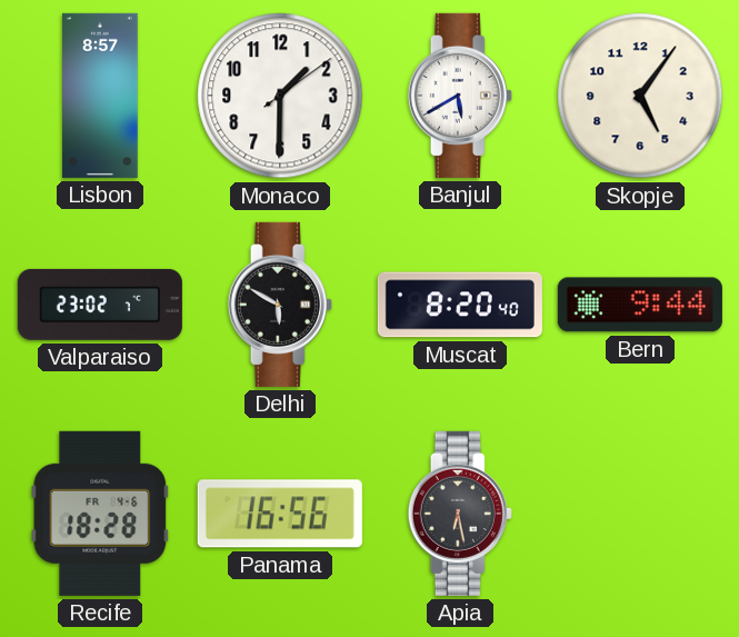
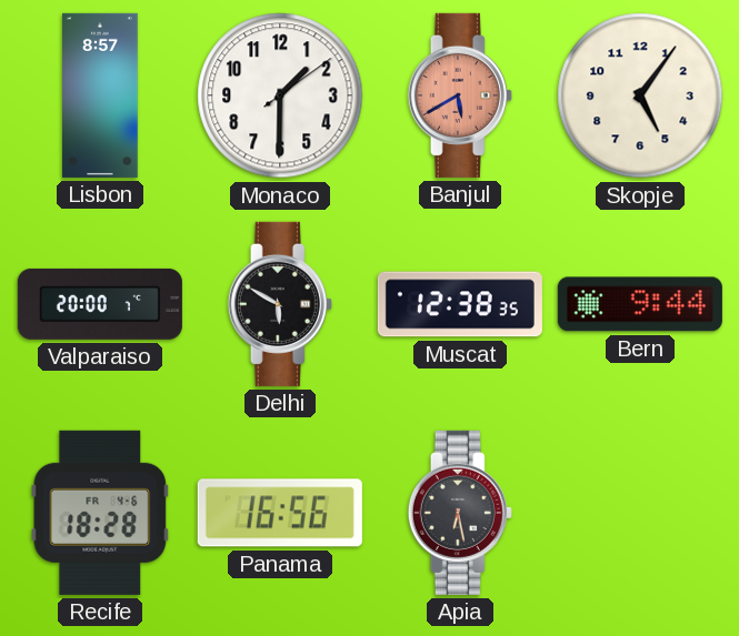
Banjul dial: white -> salmon (460, 95)
Valparaiso: 23:02 -> 20:00 (100, 304)
Muscat: 8:20 -> 12:38 (460, 304)
